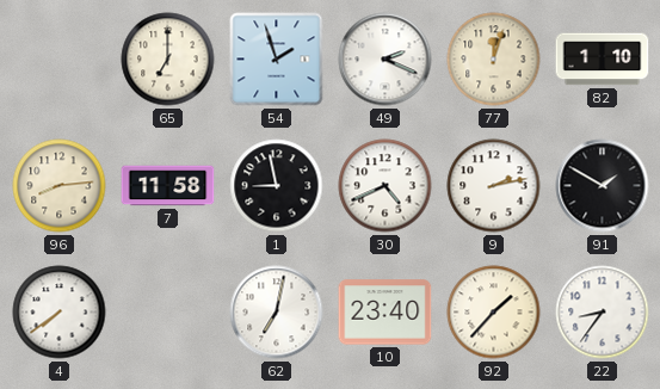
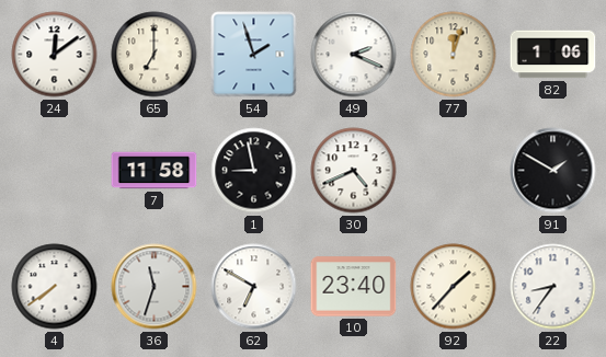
24: none -> 12:09 (55, 55)
82: 1:10 -> 1:06 (553, 55)
96: 8:14 -> none (60, 186)
9: 2:13 -> none (494, 186)
36: none -> 11:33 (155, 287)
62: 7:02 -> 6:50 (254, 287)
